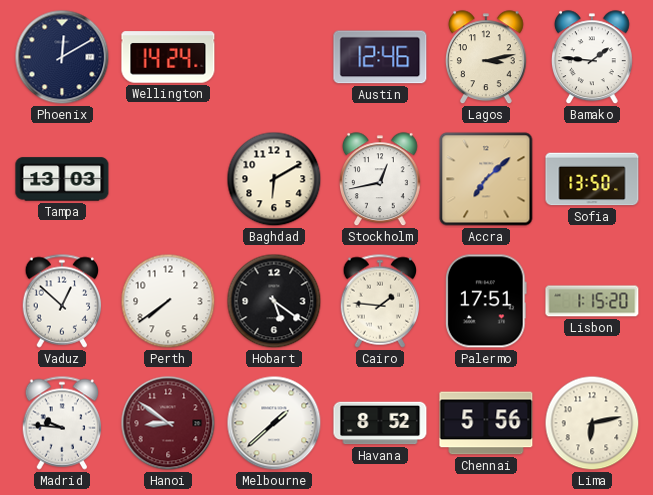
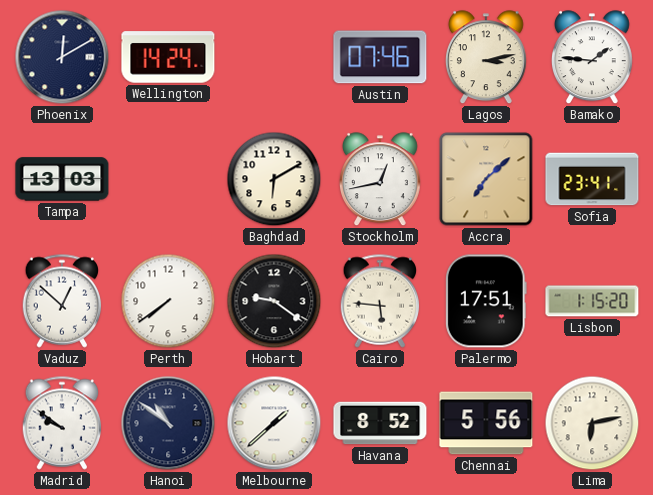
Austin: 12:46 -> 07:46 (380, 57)
Sofia: 13:50 -> 23:41 (592, 179)
Hobart: 5:21 -> 9:21 (274, 301)
Cairo: 1:46 -> 5:46 (380, 301)
Madrid: 9:46 -> 9:51 (62, 423)
Hanoi: 8:51 -> 10:51 (168, 423)
Hanoi dial: burgundy -> navy (168, 423)
